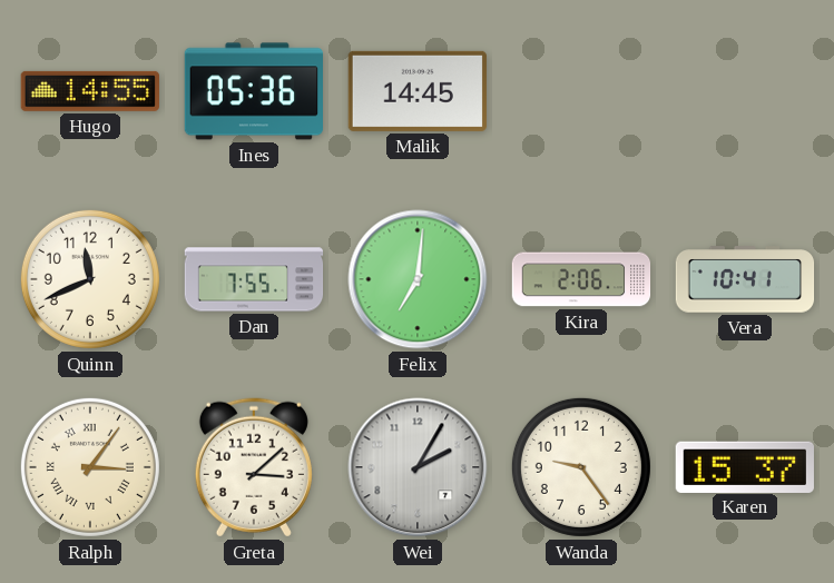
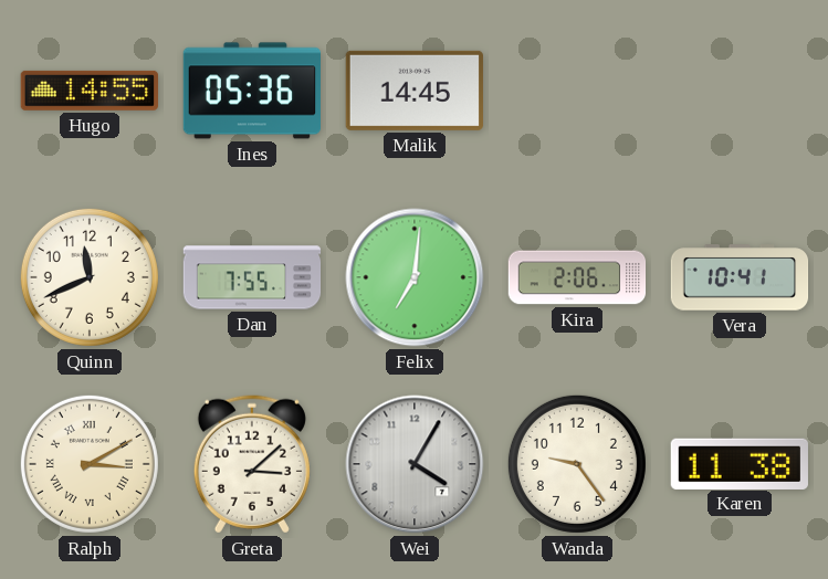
Ralph: 3:06 -> 3:10 (90, 464)
Wei: 2:05 -> 4:05 (415, 464)
Karen: 15:37 -> 11:38 (740, 463)
